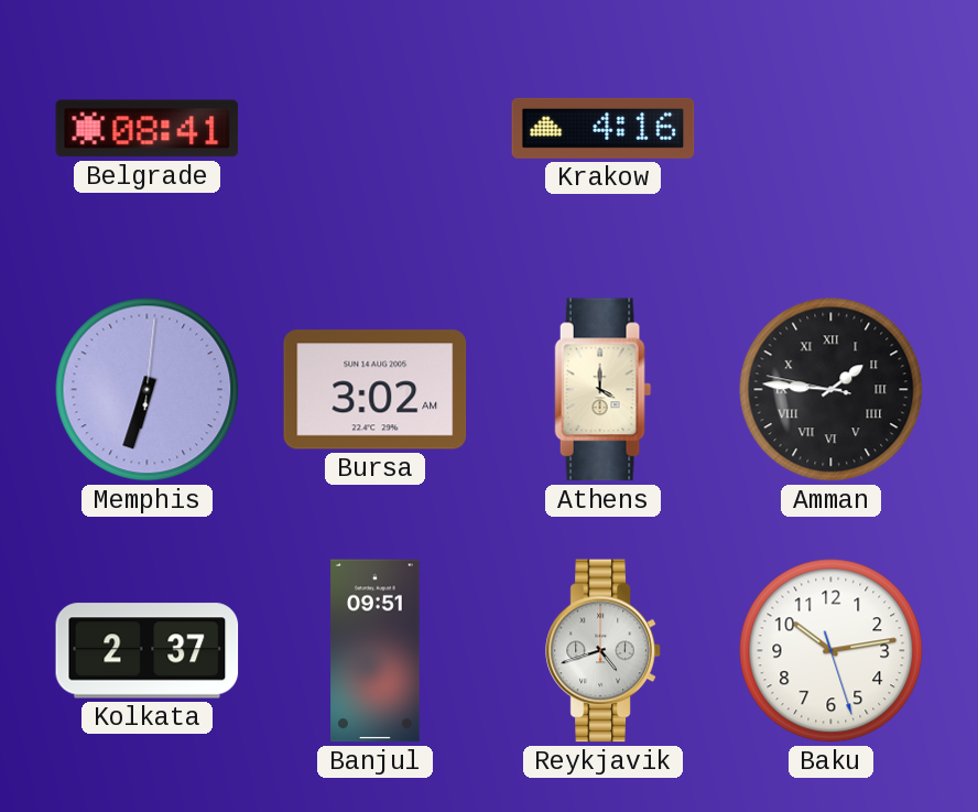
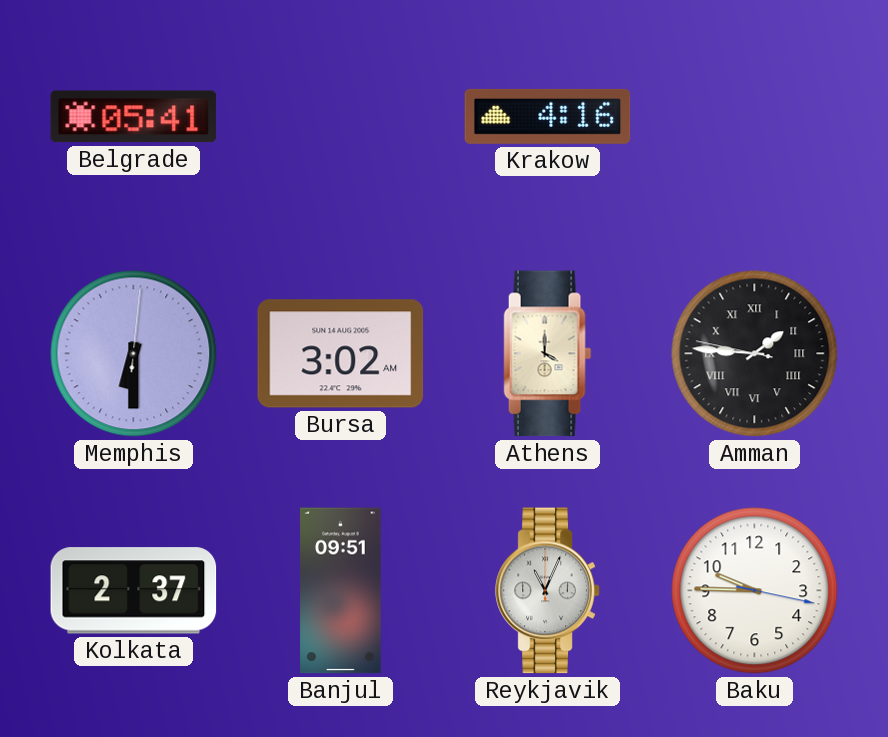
Belgrade: 08:41 -> 05:41 (134, 117)
Memphis: 6:33 -> 6:30 (134, 354)
Reykjavik: 4:42 -> 11:04 (548, 591)
Baku: 10:13 -> 9:45 (755, 591)
